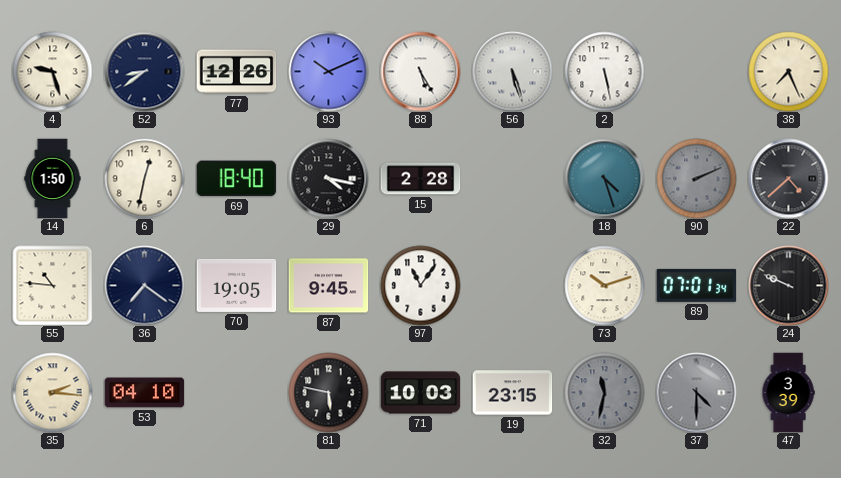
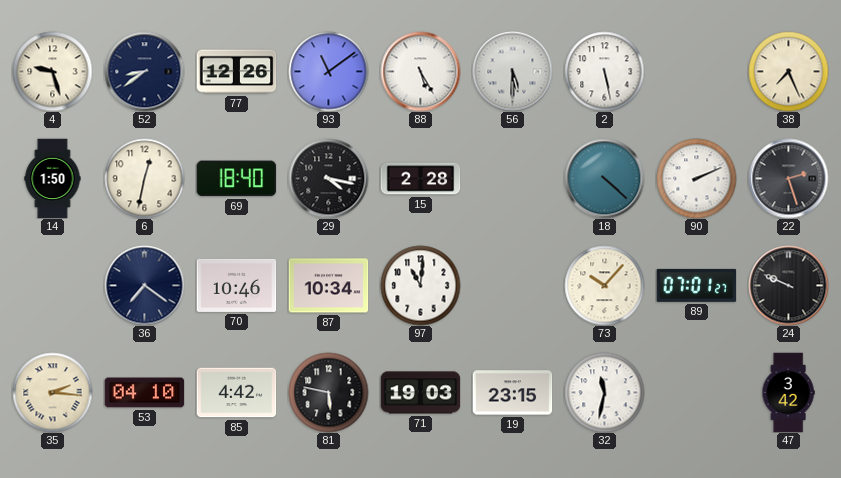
93: 10:11 -> 11:09 (328, 71)
56: 5:27 -> 5:30 (512, 71)
18: 4:27 -> 4:22 (604, 178)
90 dial: grey -> white (696, 178)
22: 4:38 -> 2:27 (788, 178)
55: 10:46 -> none (52, 285)
70: 19:05 -> 10:46 (236, 285)
87: 9:45 -> 10:34 (328, 286)
97: 11:06 -> 11:01 (420, 285)
73: 10:12 -> 10:07 (604, 285)
89: 07:01:34 -> 07:01:27 (696, 285)
85: none -> 4:42 (236, 393)
71: 10:03 -> 19:03 (420, 393)
32 dial: grey -> white (604, 392)
37: 4:30 -> none (696, 392)
47: 3:39 -> 3:42 (788, 392)
